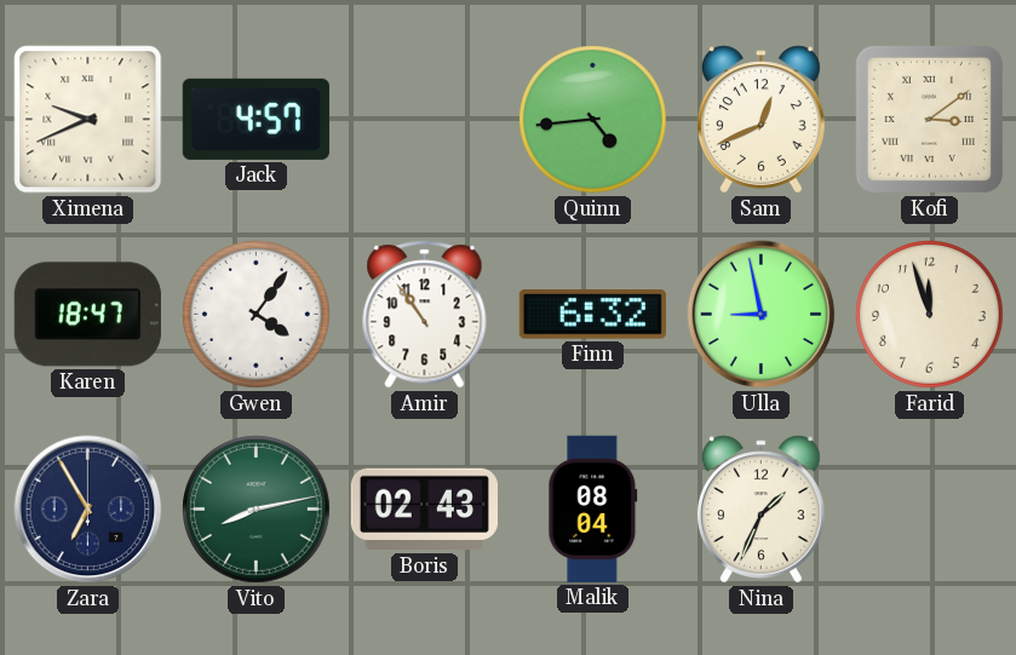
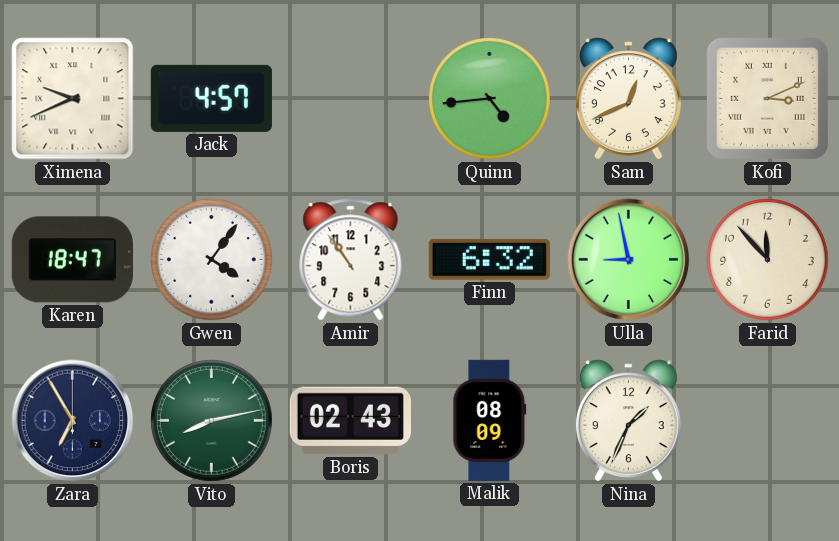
Kofi: 3:09 -> 3:11 (767, 98)
Farid: 11:57 -> 11:53 (768, 260)
Malik: 08:04 -> 08:09 (490, 420)
